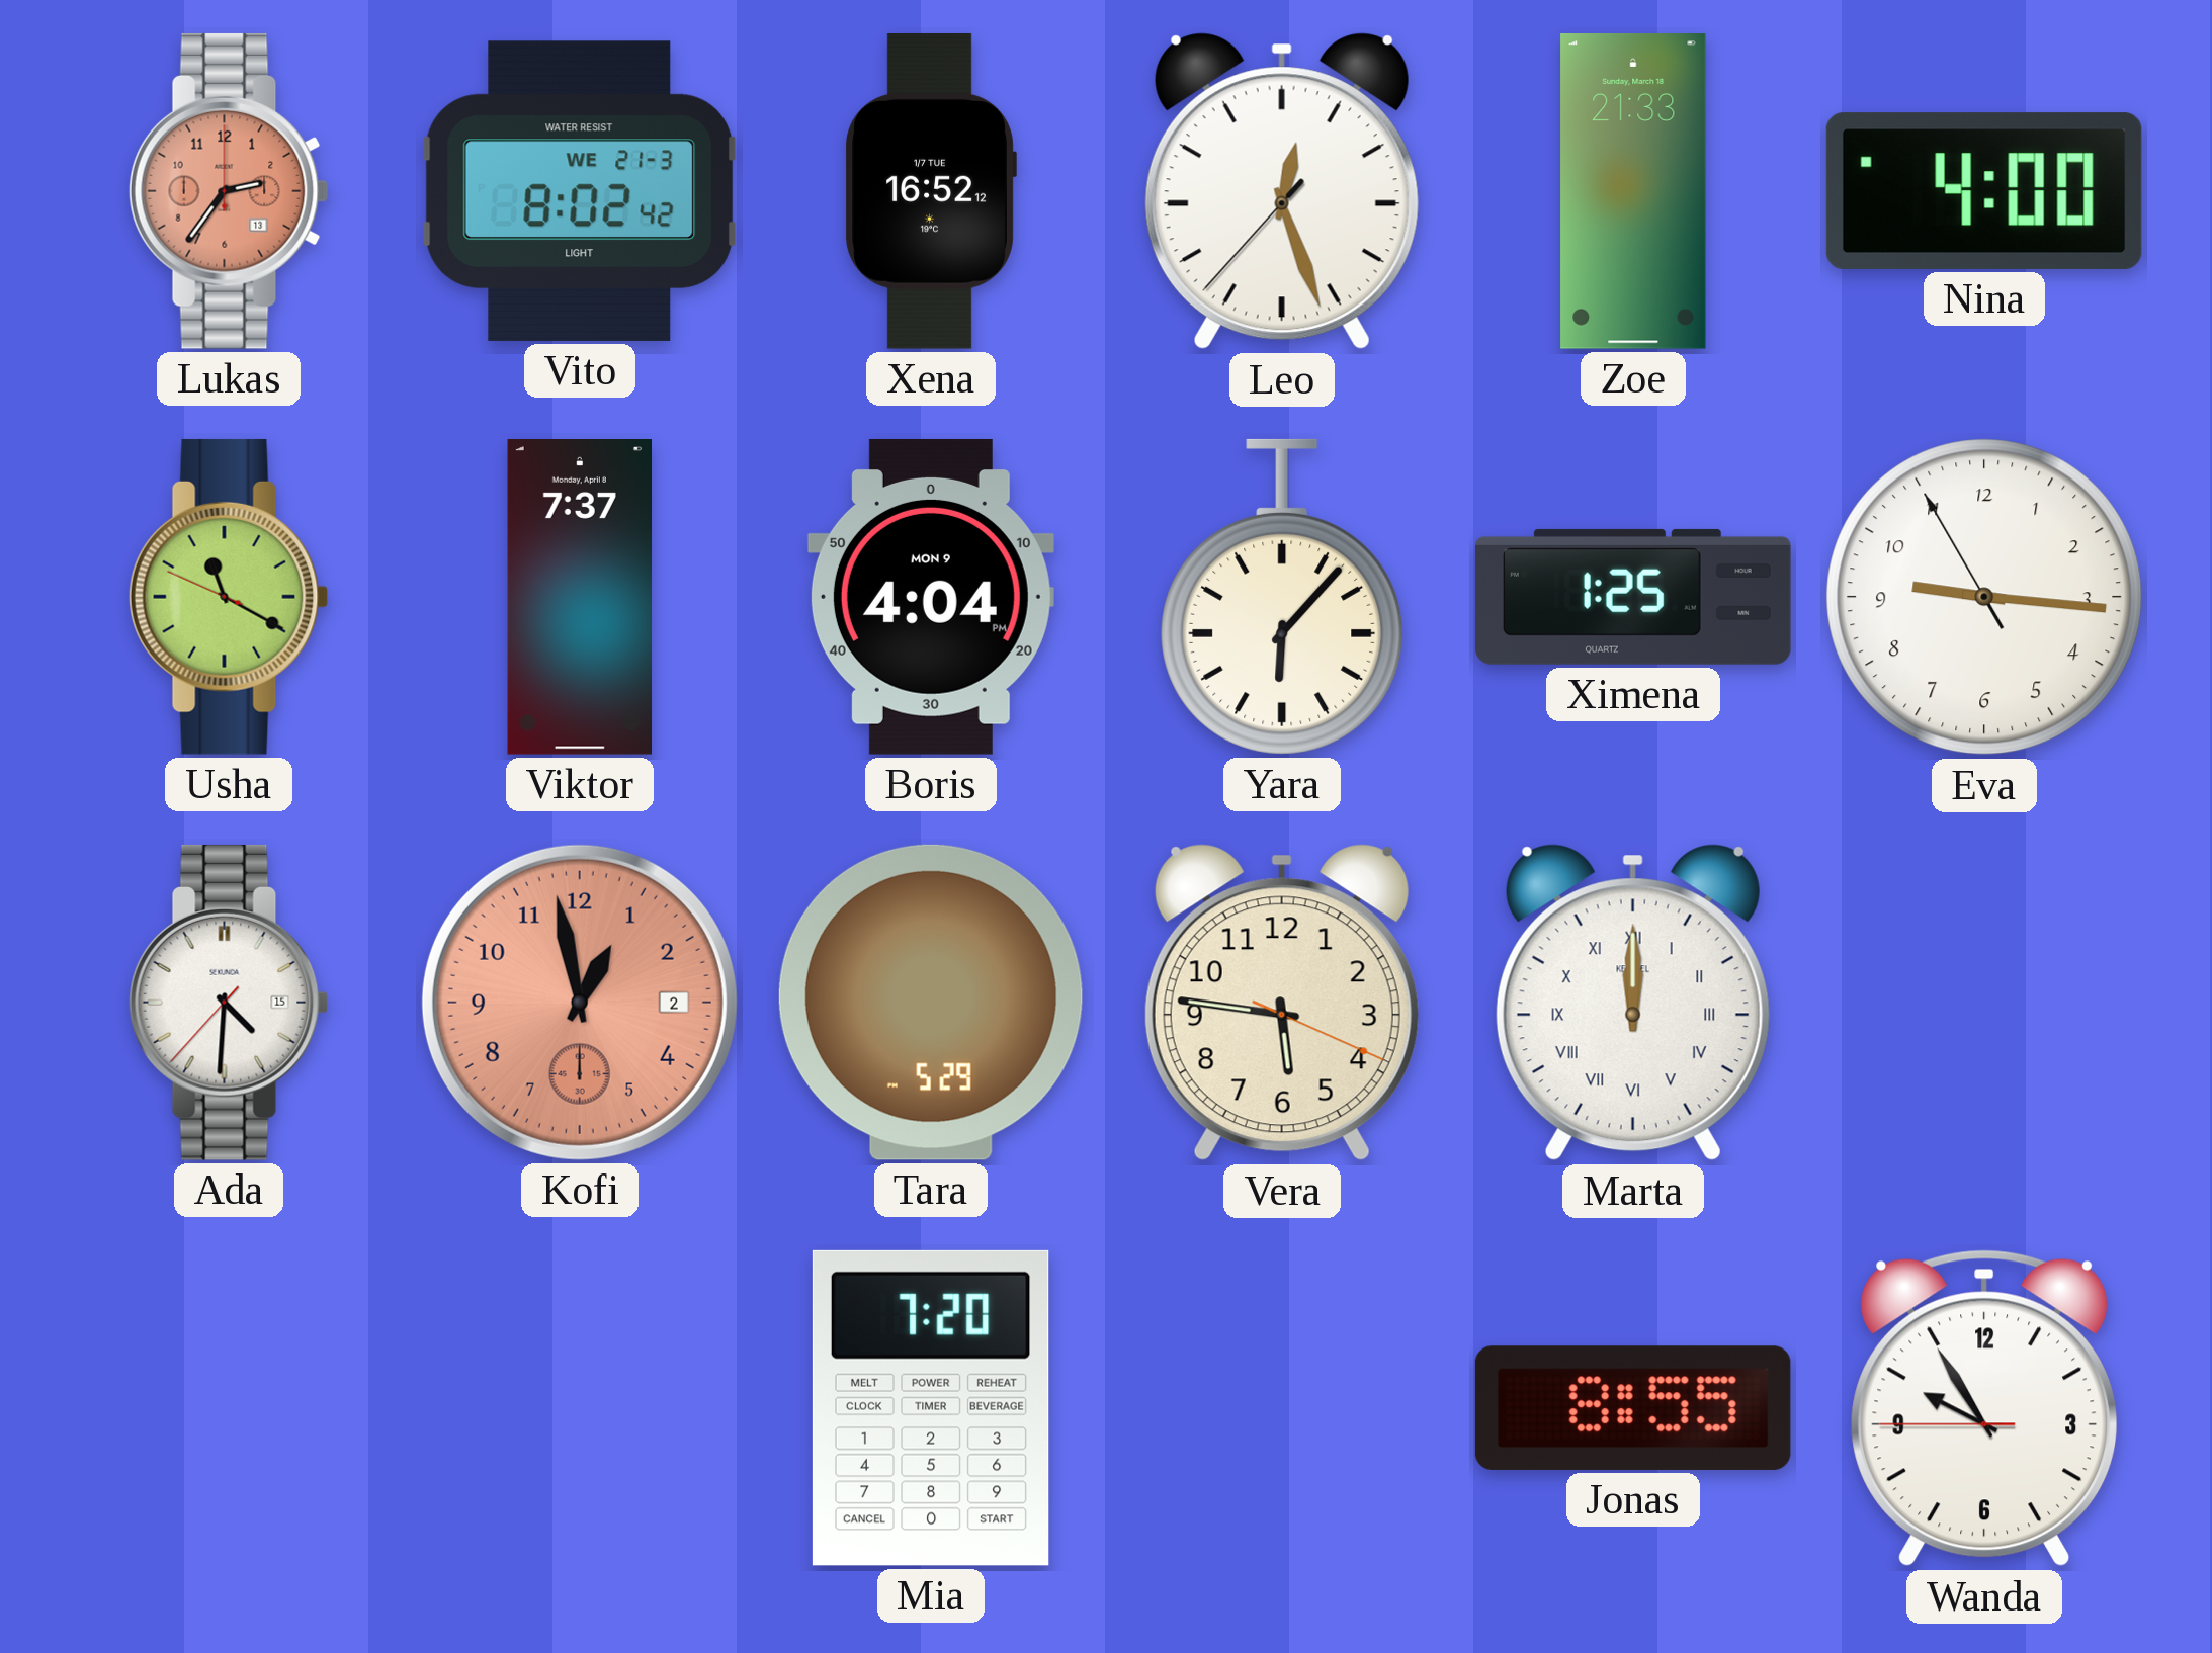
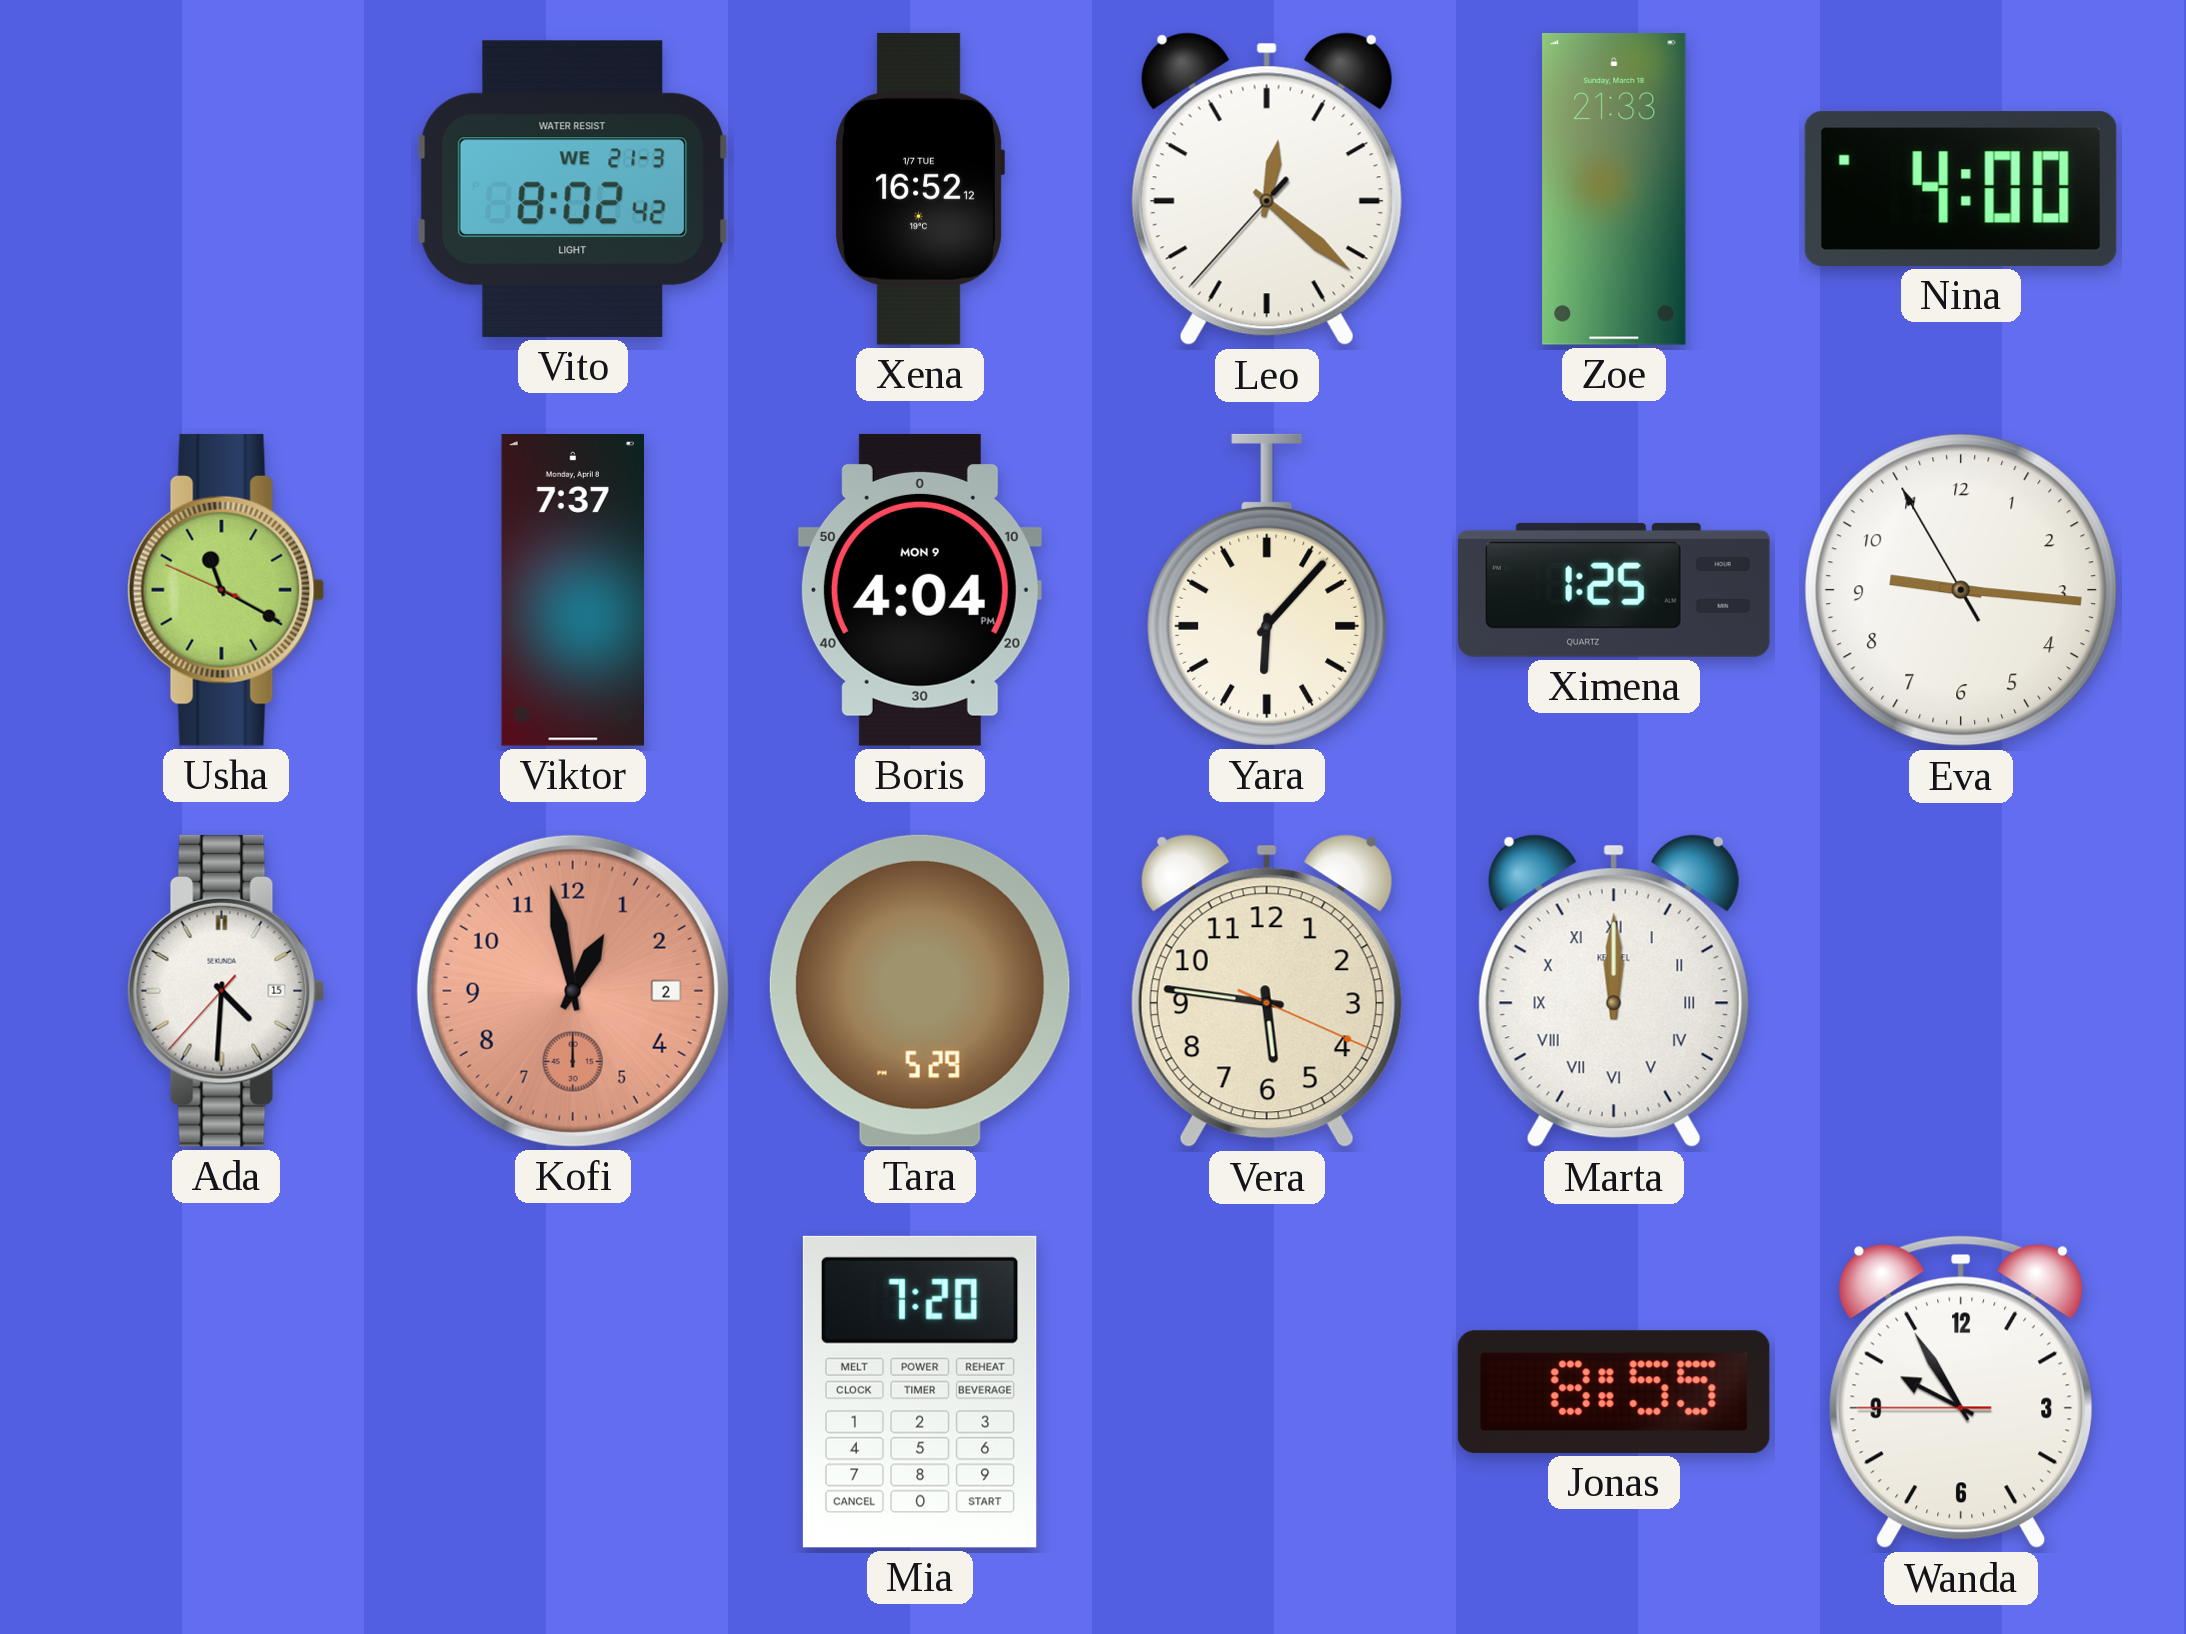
Lukas: 2:36 -> none (229, 191)
Leo: 12:26 -> 12:21 (1267, 189)
